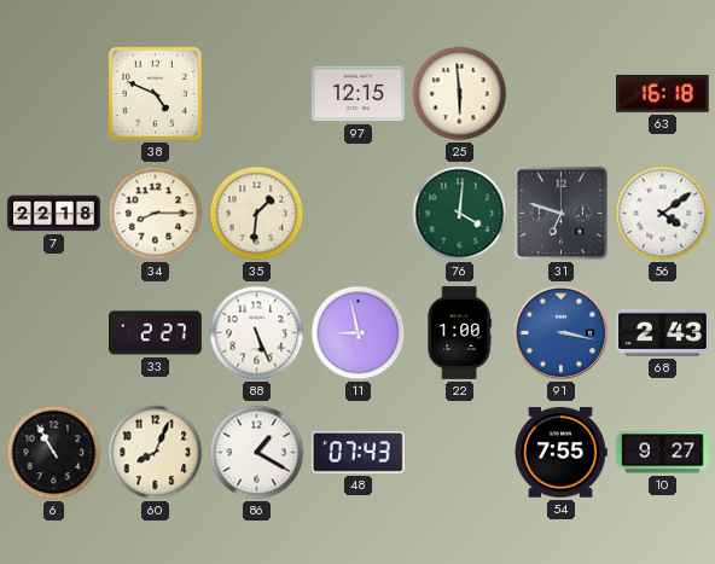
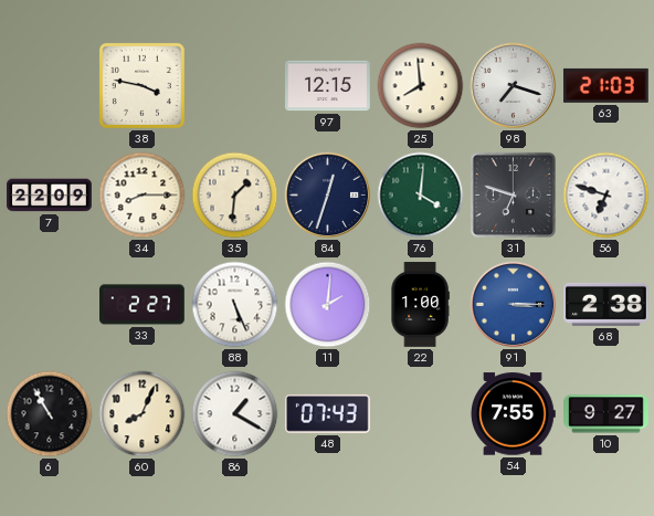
38: 4:49 -> 3:47 (141, 85)
25: 5:59 -> 7:59 (421, 86)
98: none -> 7:18 (514, 86)
63: 16:18 -> 21:03 (605, 85)
7: 22:18 -> 22:09 (50, 196)
84: none -> 12:33 (328, 196)
56: 4:09 -> 6:48 (606, 196)
11: 8:58 -> 2:01 (328, 305)
91: 3:17 -> 3:15 (514, 305)
68: 2:43 -> 2:38 (606, 304)
